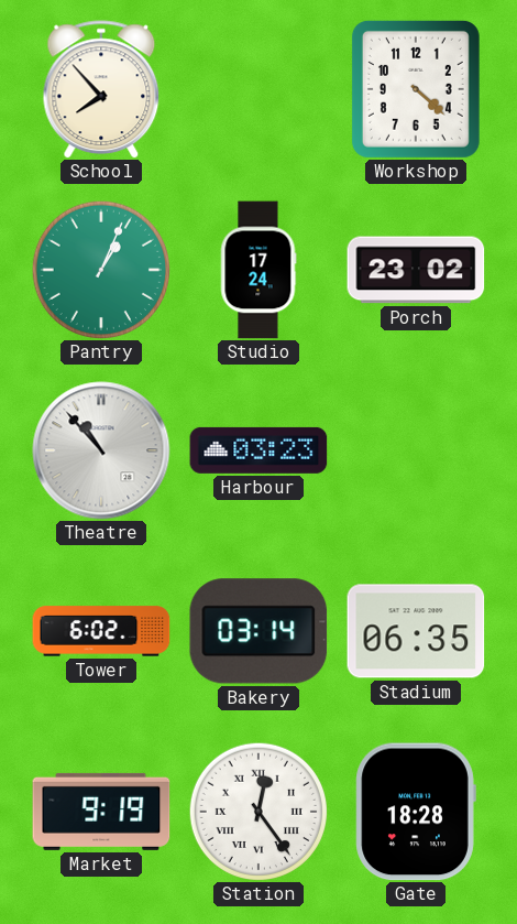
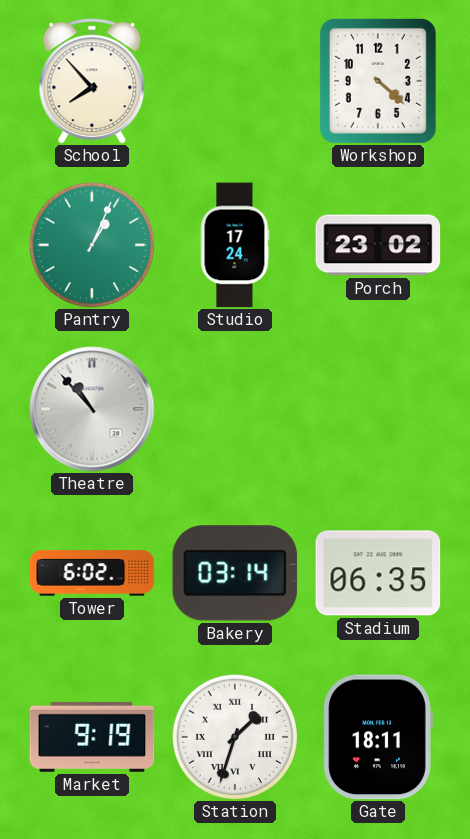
Harbour: 03:23 -> none (258, 450)
Station: 12:24 -> 1:33 (234, 736)
Gate: 18:28 -> 18:11 (378, 737)
